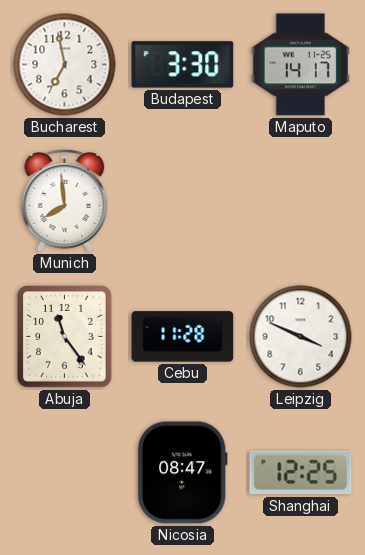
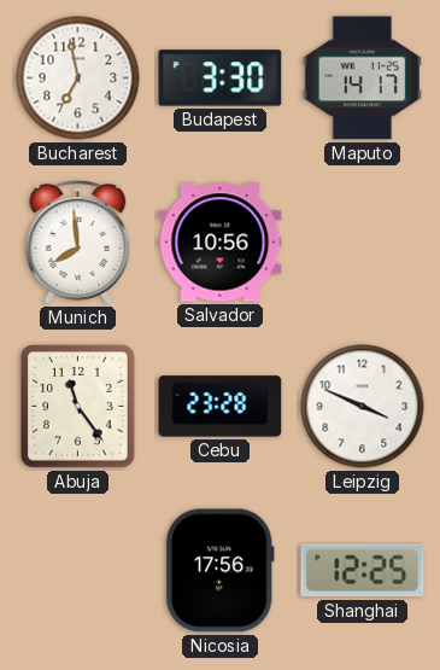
Salvador: none -> 10:56 (221, 243)
Cebu: 11:28 -> 23:28 (221, 407)
Nicosia: 08:47 -> 17:56 (219, 571)
